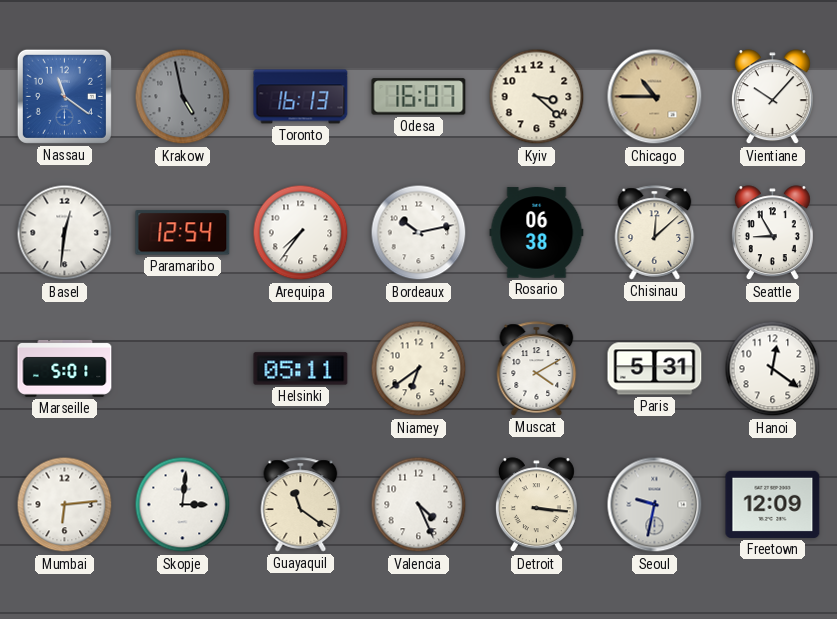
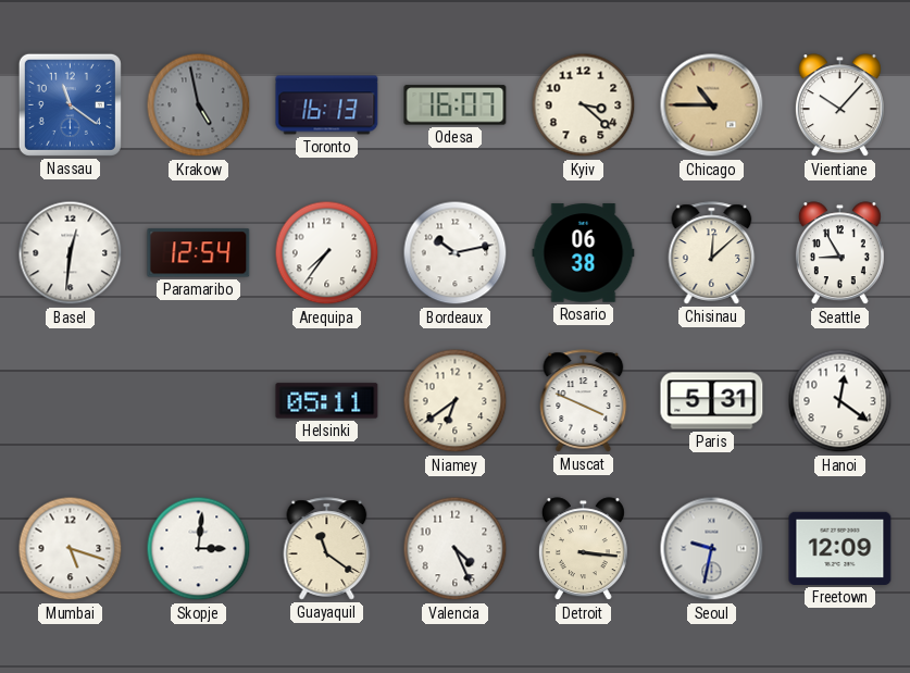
Marseille: 5:01 -> none (65, 368)
Muscat: 4:10 -> 3:49 (584, 401)
Mumbai: 6:14 -> 5:18 (71, 549)
